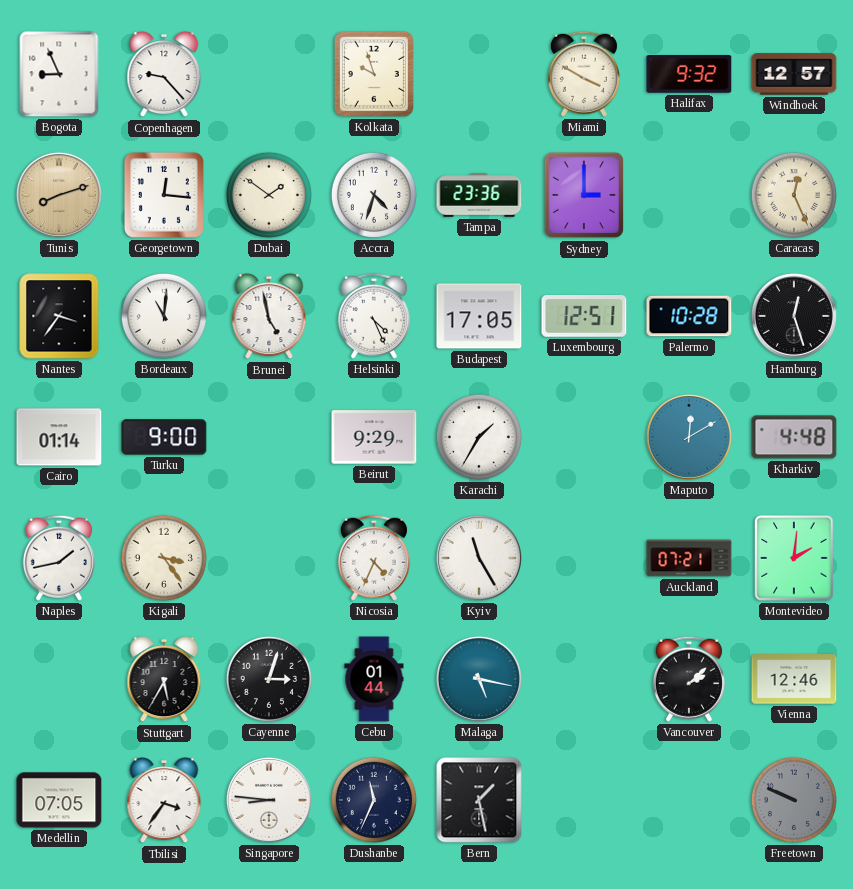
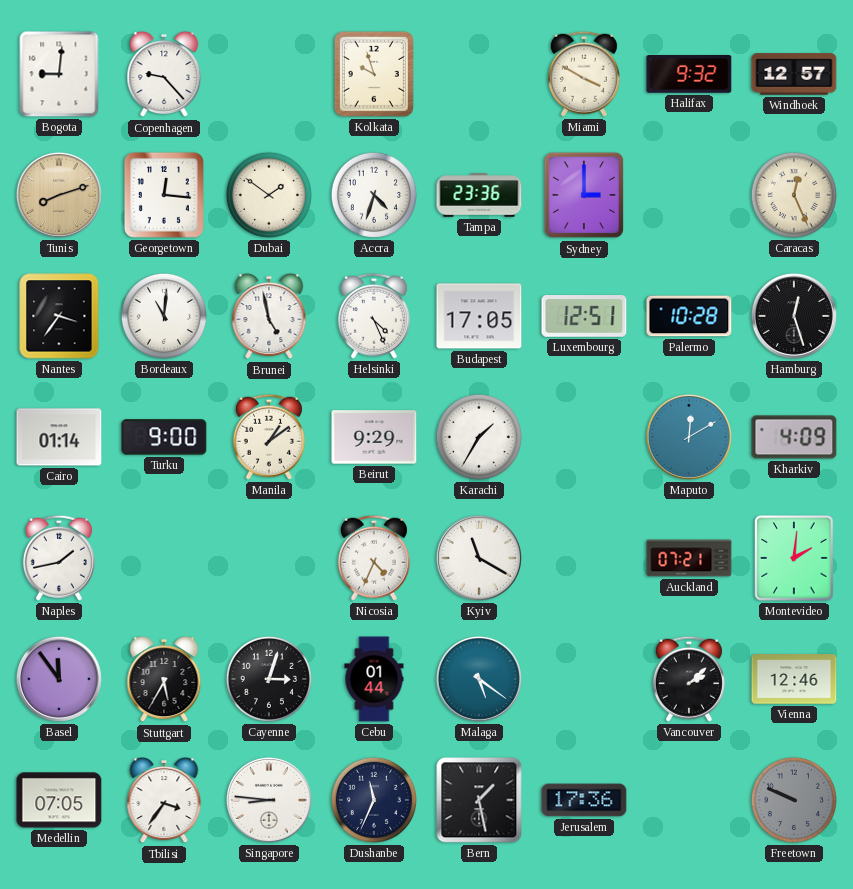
Bogota: 8:56 -> 9:01 (59, 74)
Manila: none -> 1:09 (269, 437)
Kharkiv: 4:48 -> 4:09 (794, 437)
Kigali: 3:24 -> none (164, 558)
Kyiv: 11:25 -> 11:20 (479, 558)
Basel: none -> 11:54 (59, 679)
Malaga: 5:17 -> 5:21 (479, 679)
Jerusalem: none -> 17:36 (584, 800)
